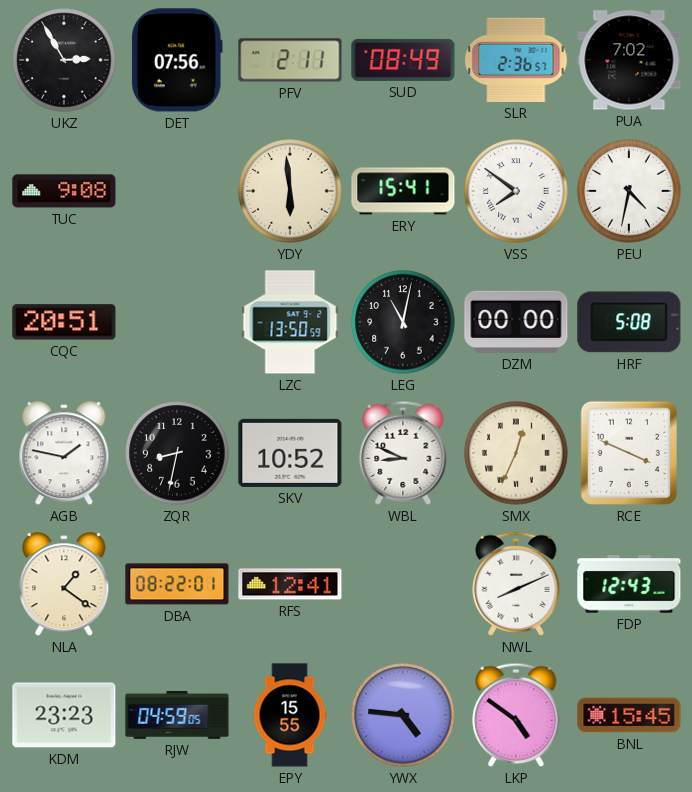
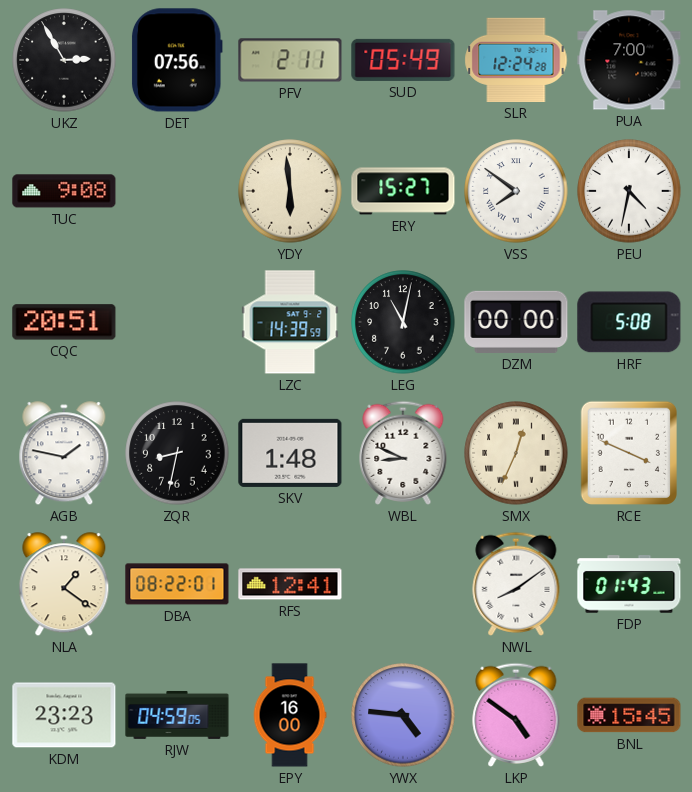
SUD: 08:49 -> 05:49 (403, 60)
SLR: 2:36 -> 12:24 (516, 60)
PUA: 7:02 -> 7:00 (629, 60)
ERY: 15:41 -> 15:27 (403, 191)
LZC: 13:50 -> 14:39 (290, 322)
SKV: 10:52 -> 1:48 (290, 453)
NWL: 8:11 -> 8:09 (516, 584)
FDP: 12:43 -> 01:43 (629, 584)
EPY: 15:55 -> 16:00 (290, 715)
